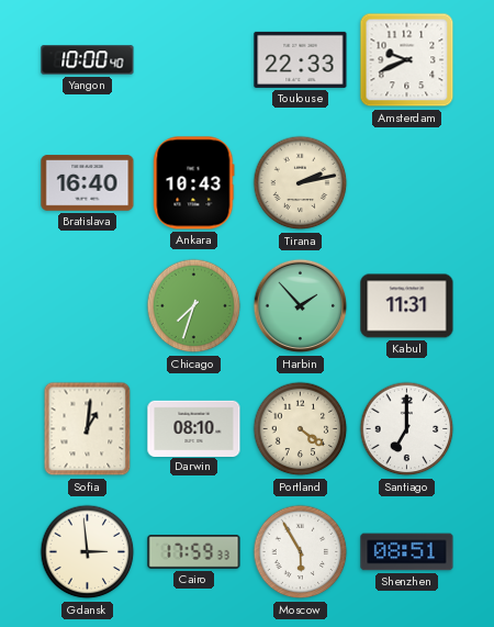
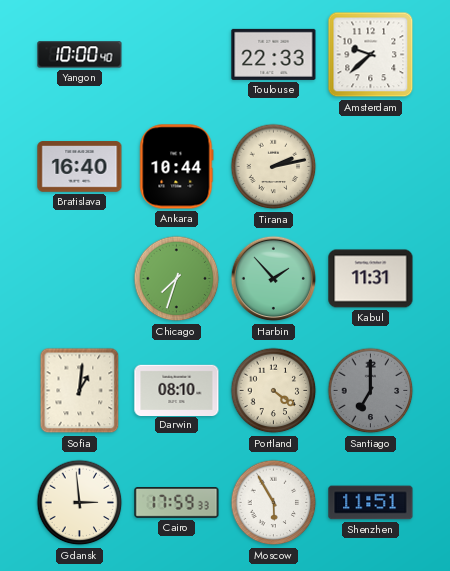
Amsterdam: 9:41 -> 9:38 (371, 55)
Ankara: 10:43 -> 10:44 (177, 167)
Santiago dial: white -> grey (371, 391)
Shenzhen: 08:51 -> 11:51 (371, 503)
